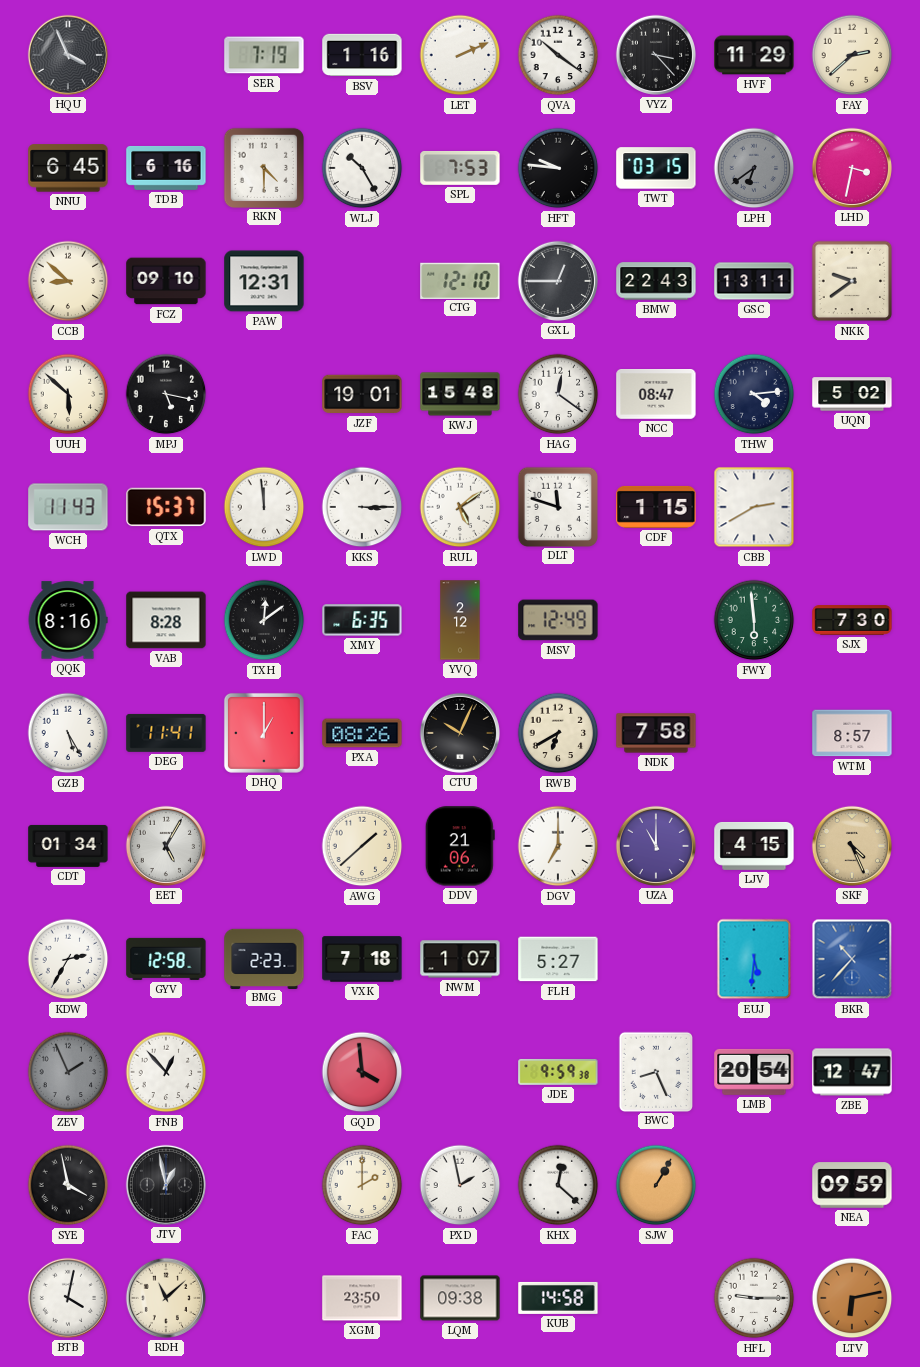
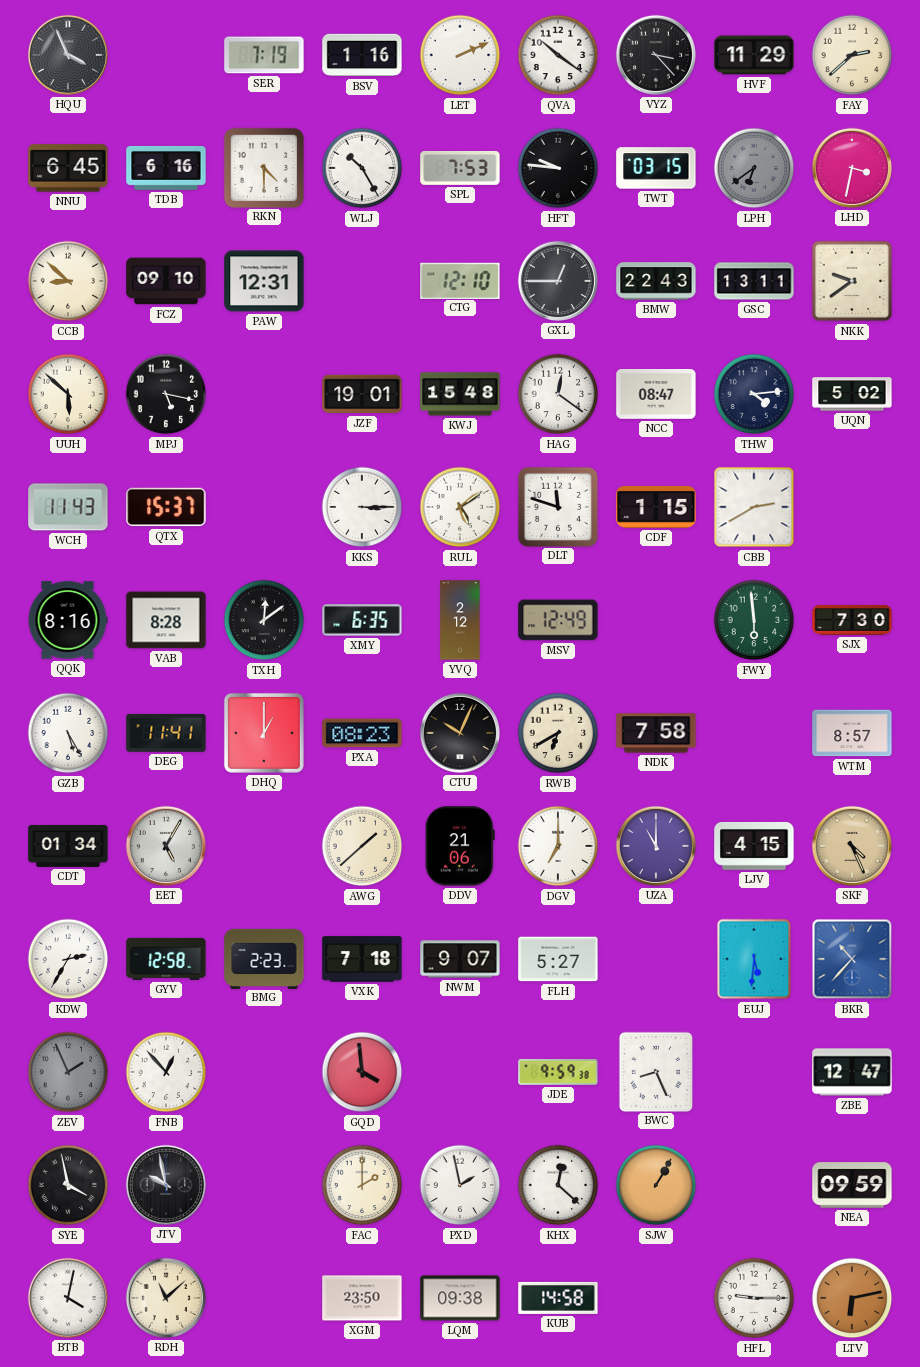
LWD: 11:59 -> none (264, 507)
PXA: 08:26 -> 08:23 (362, 733)
NWM: 1:07 -> 9:07 (460, 959)
LMB: 20:54 -> none (754, 1072)
JTV: 12:58 -> 9:58 (166, 1185)
